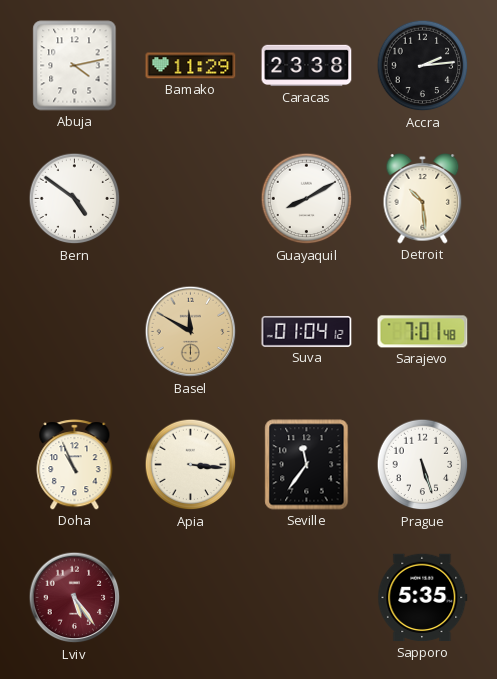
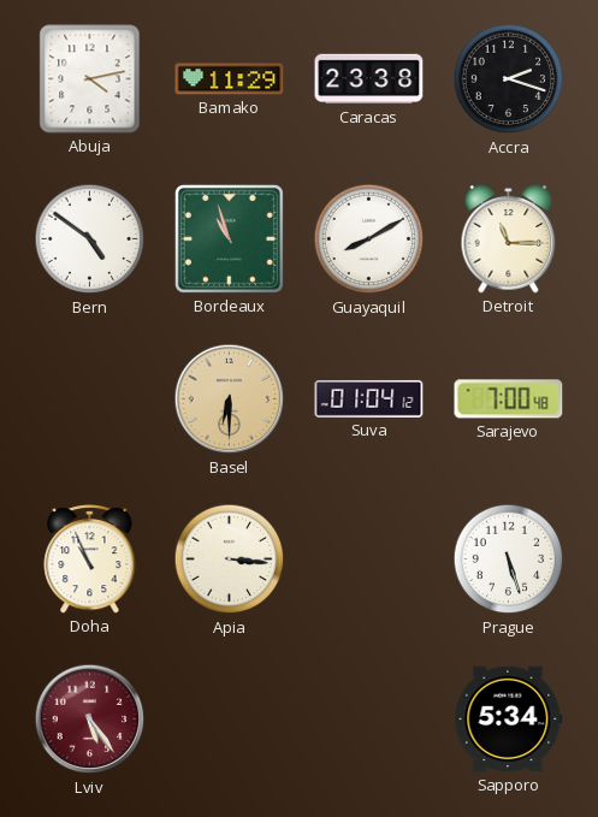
Accra: 2:14 -> 2:18 (509, 79)
Bordeaux: none -> 10:57 (229, 238)
Detroit: 10:29 -> 11:15 (509, 239)
Basel: 11:50 -> 6:30 (230, 399)
Sarajevo: 7:01 -> 7:00 (509, 399)
Seville: 11:36 -> none (307, 465)
Sapporo: 5:35 -> 5:34 (509, 720)
